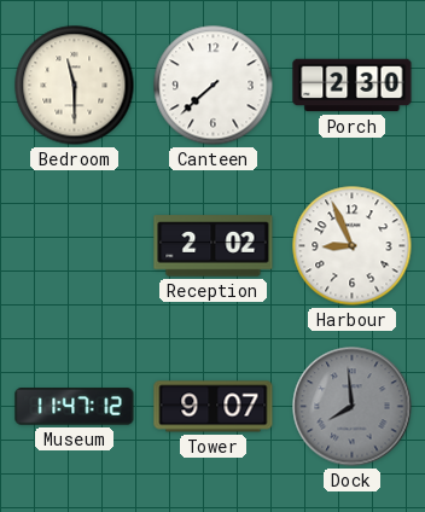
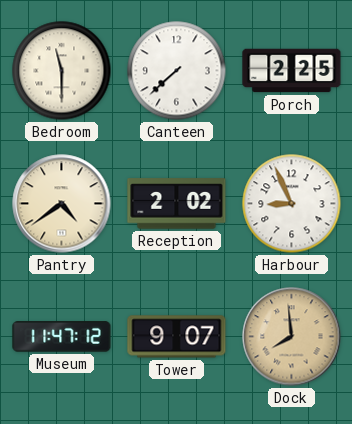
Porch: 2:30 -> 2:25 (292, 71)
Pantry: none -> 4:39 (62, 204)
Dock dial: grey -> champagne (292, 337)
